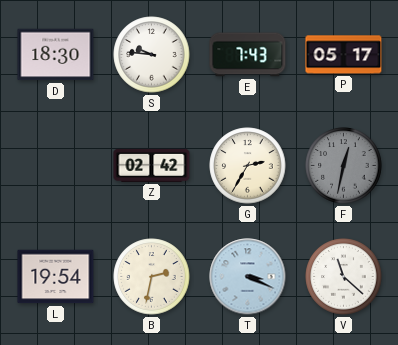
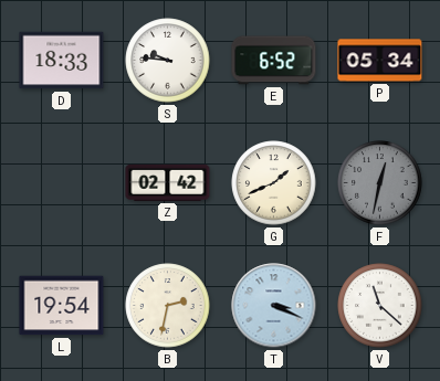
D: 18:30 -> 18:33 (62, 61)
E: 7:43 -> 6:52 (274, 61)
P: 05:17 -> 05:34 (380, 61)
G: 2:35 -> 1:41 (274, 183)
